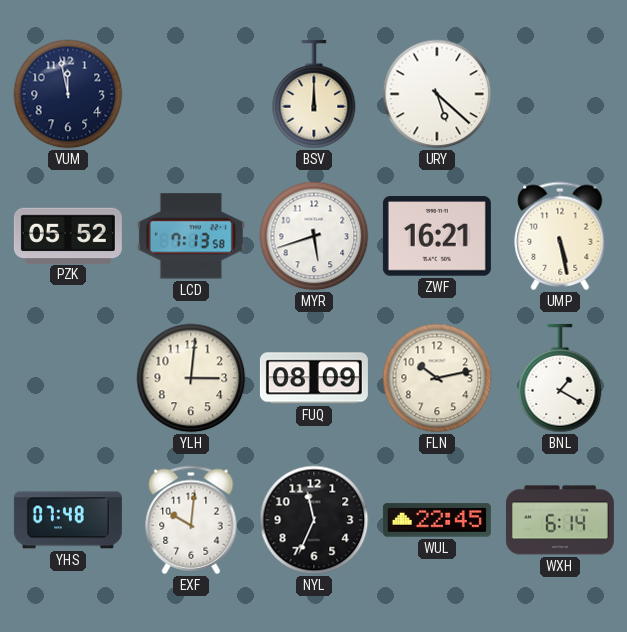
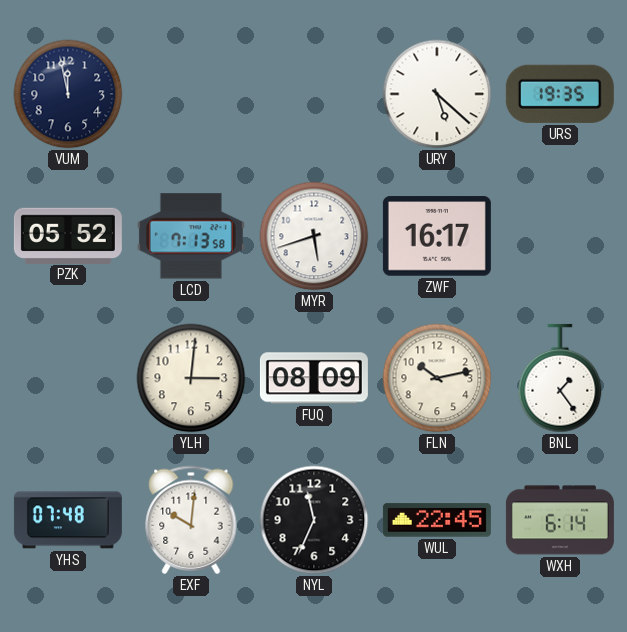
BSV: 12:00 -> none (314, 94)
URS: none -> 19:35 (560, 94)
ZWF: 16:21 -> 16:17 (437, 236)
UMP: 5:28 -> none (560, 236)
BNL: 1:20 -> 1:24 (560, 378)
